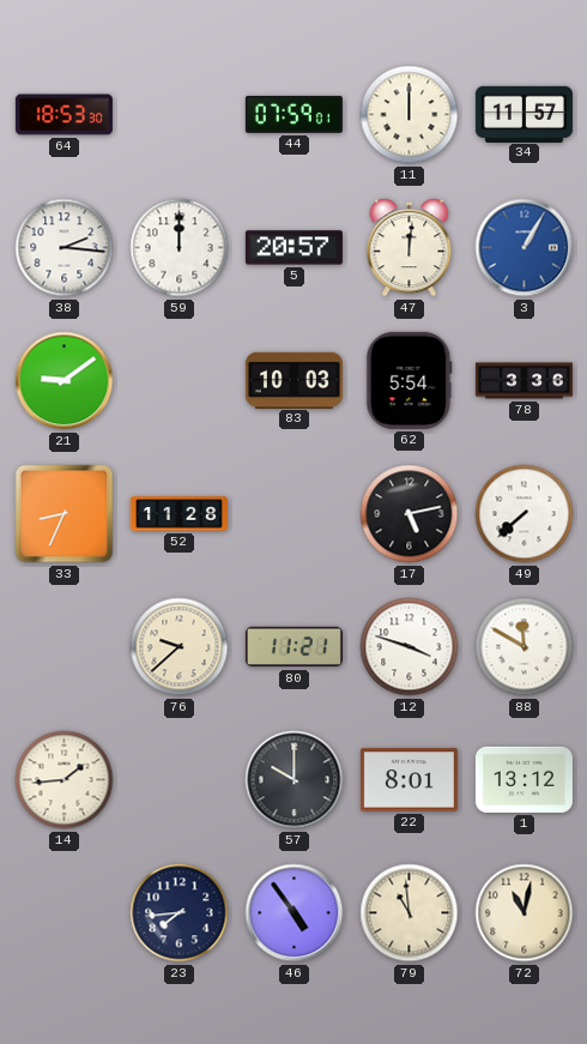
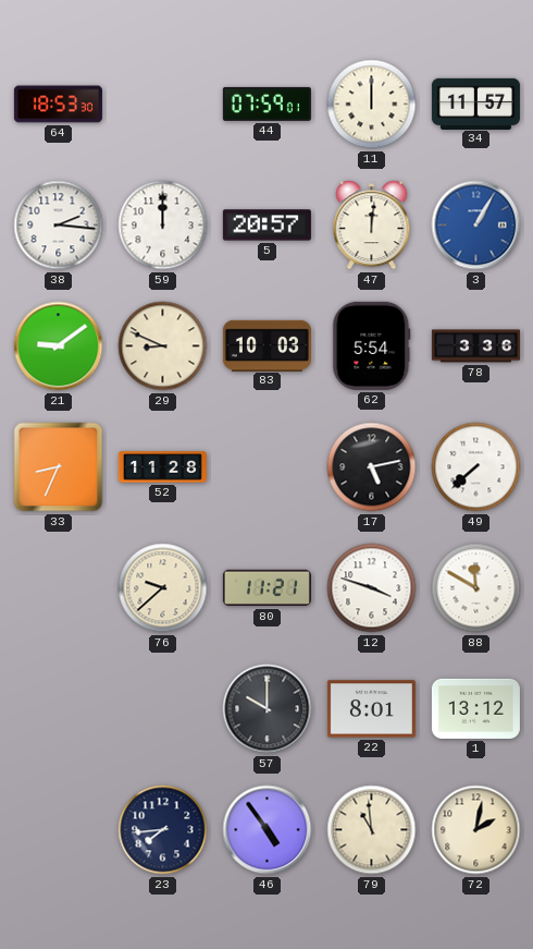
29: none -> 8:49 (163, 346)
14: 1:44 -> none (65, 780)
72: 11:02 -> 2:02 (476, 830)
